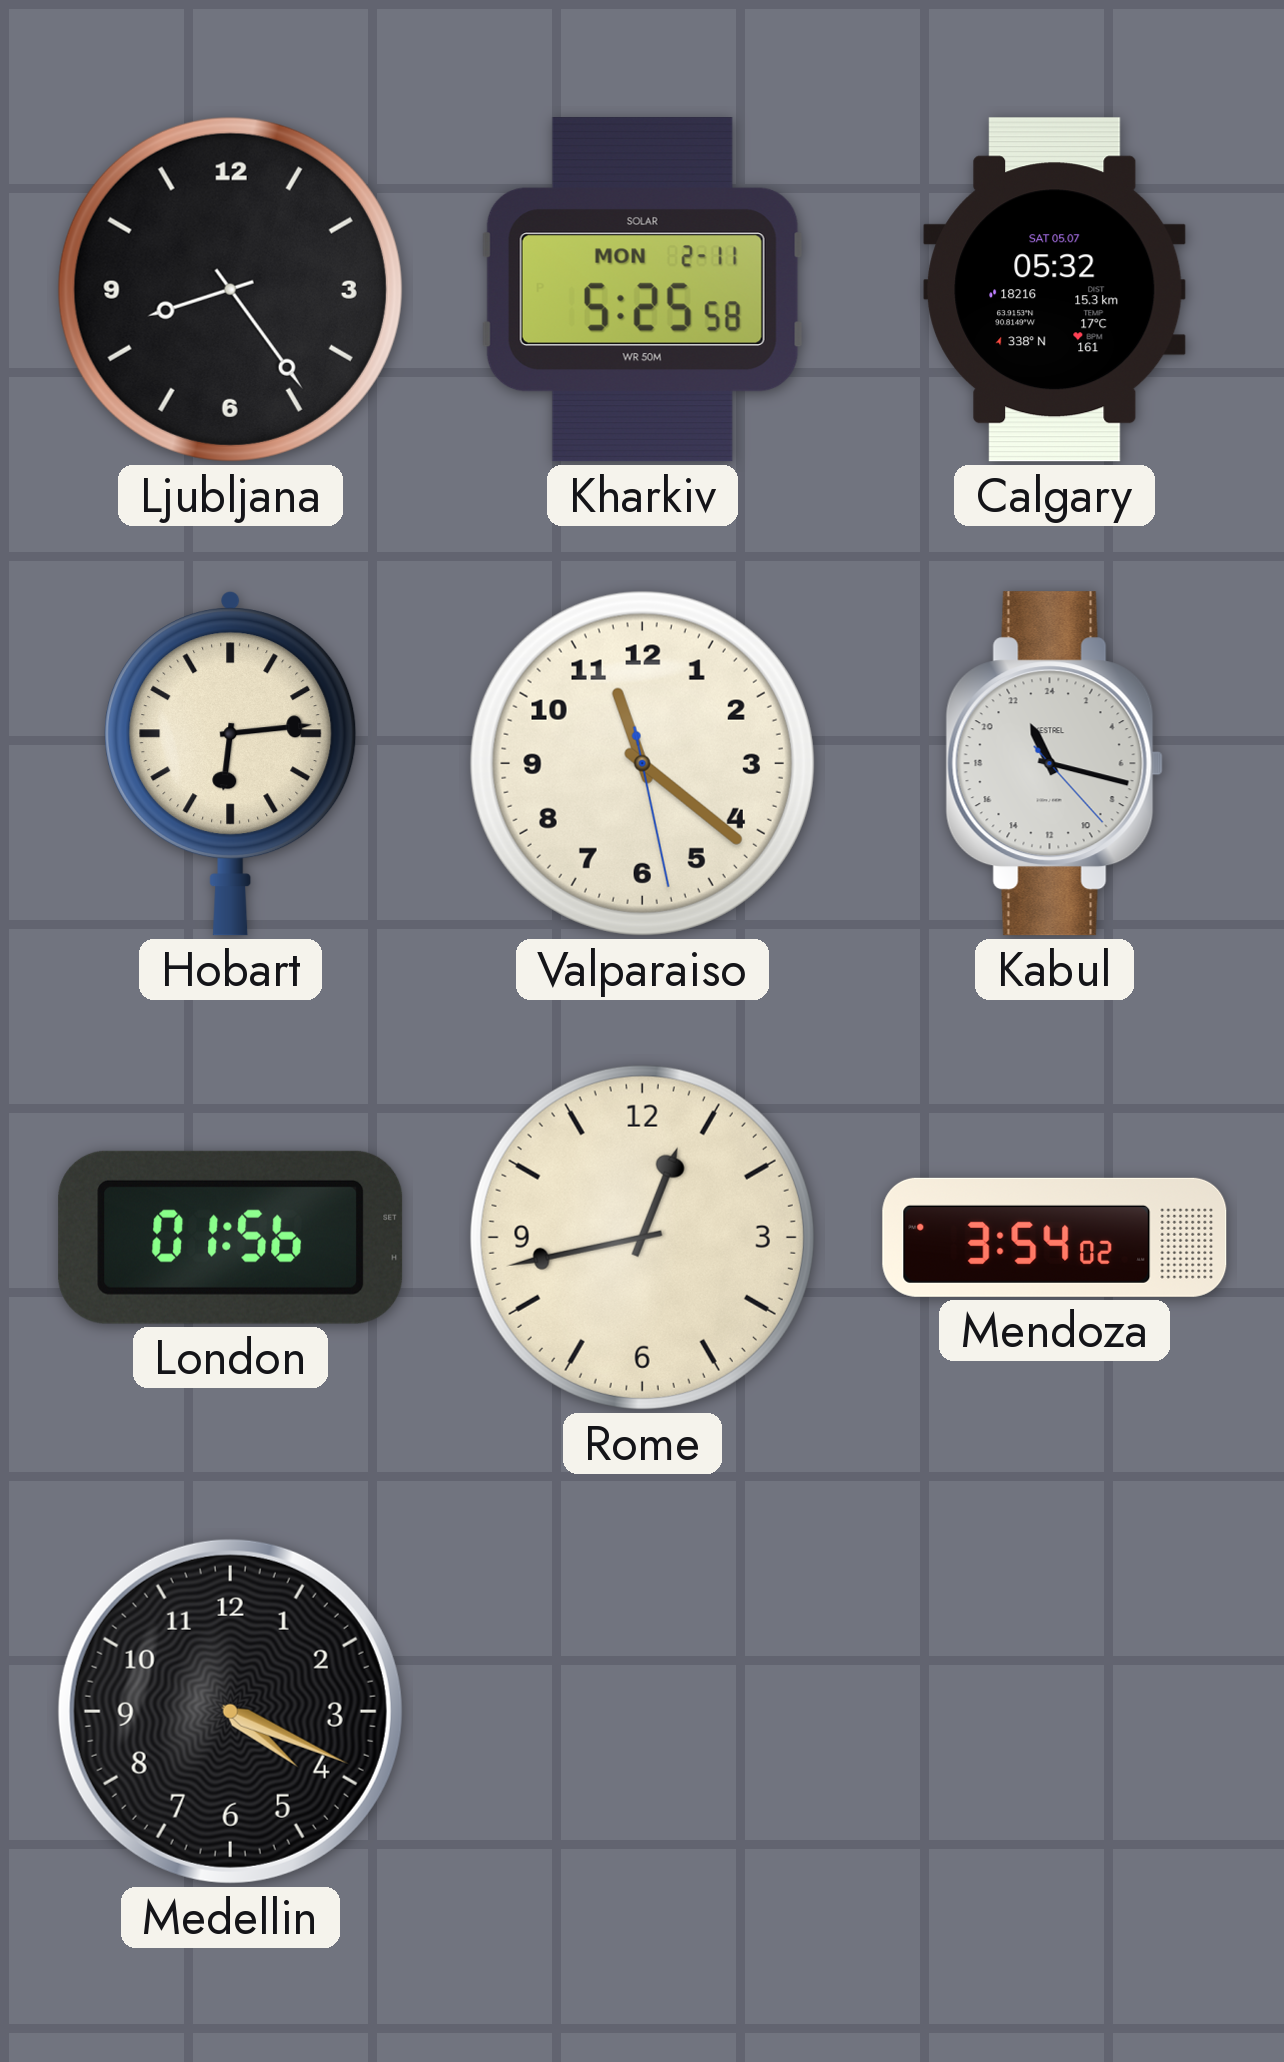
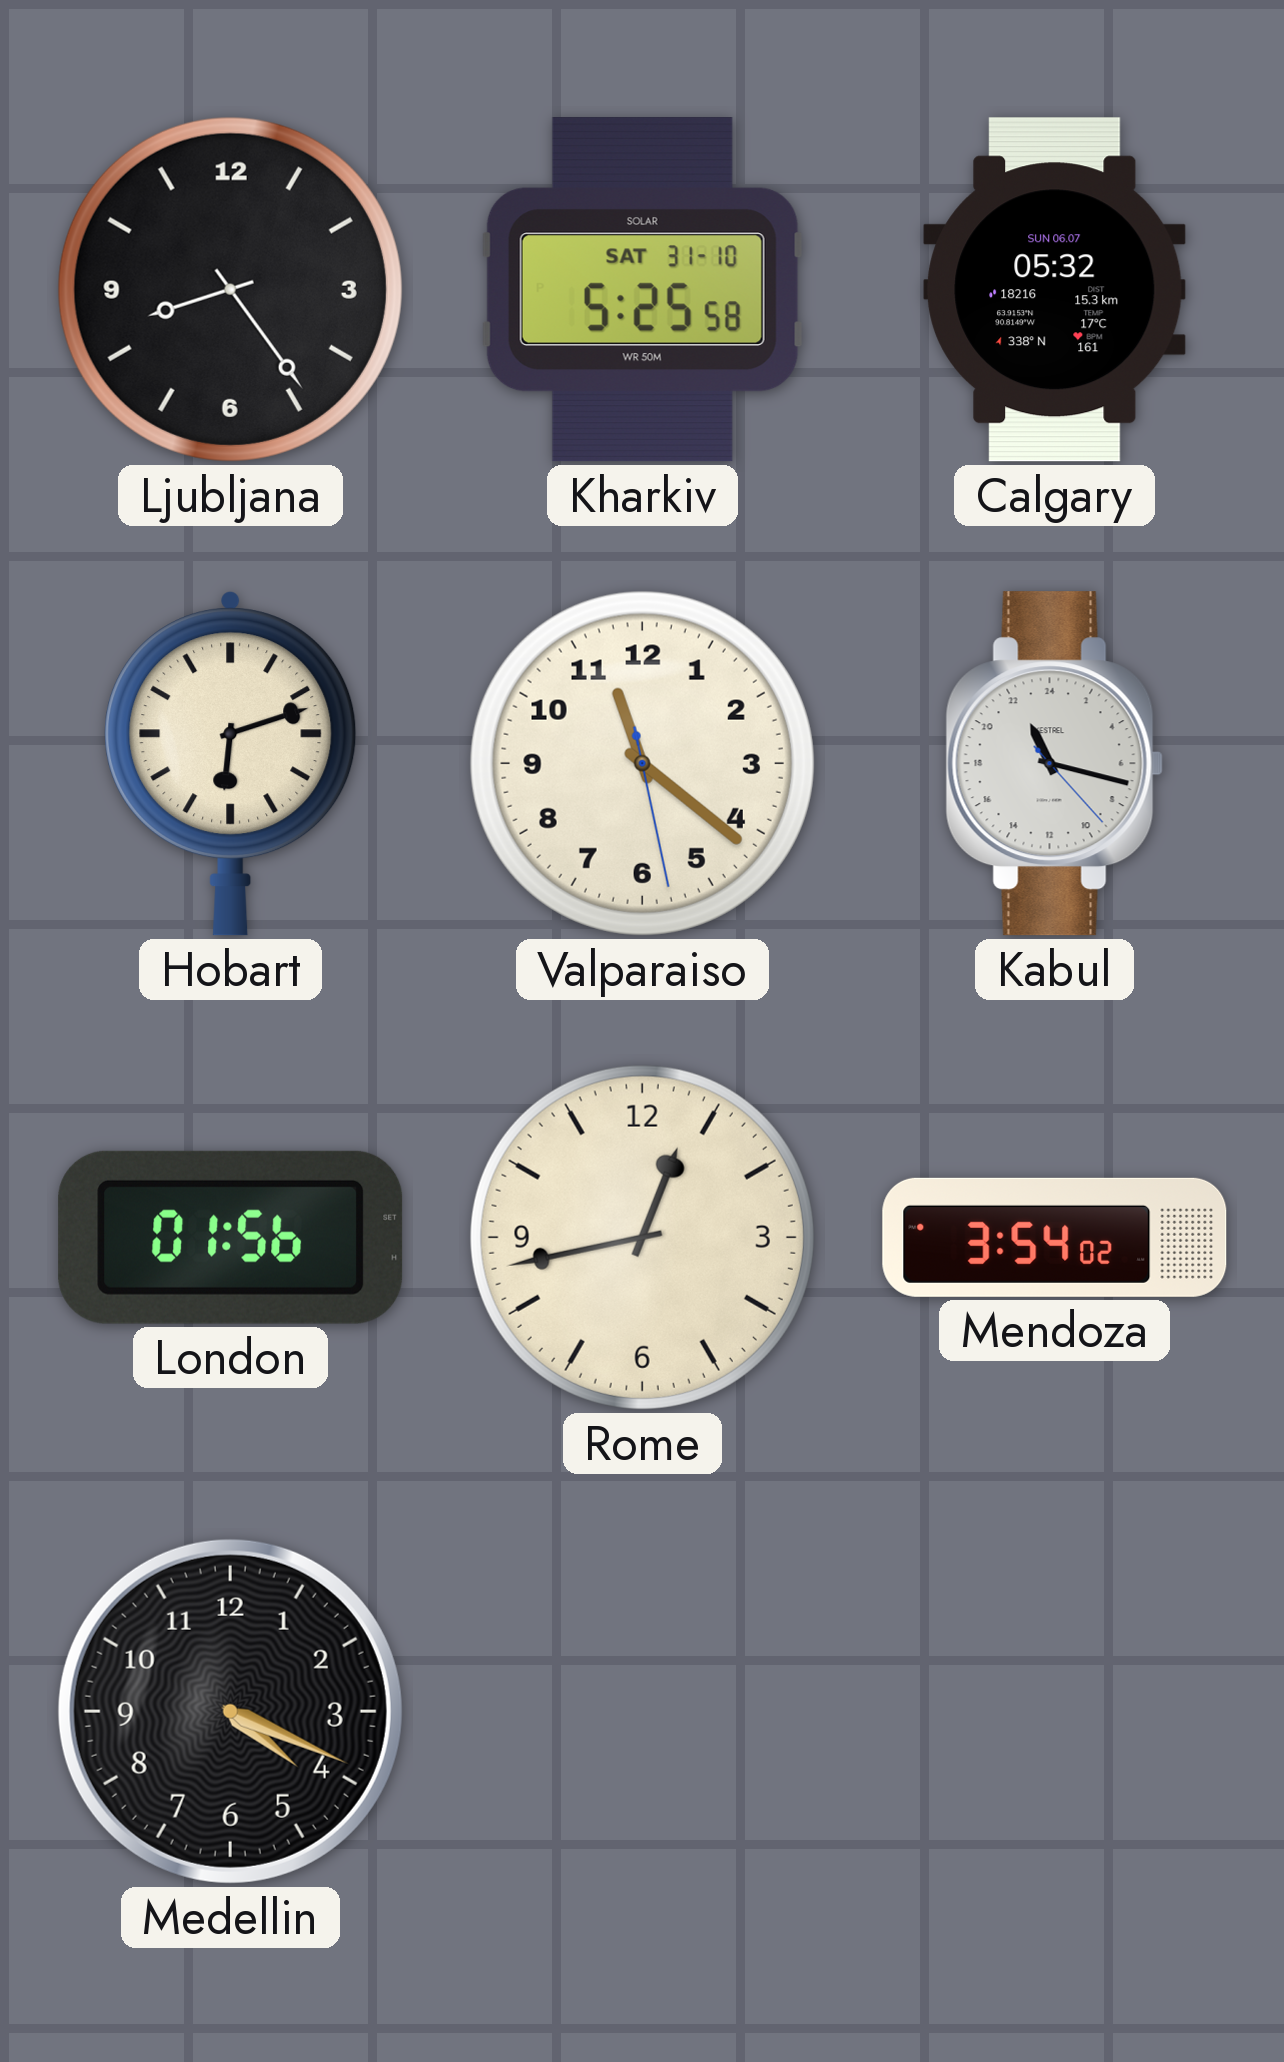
Kharkiv date: MON 2-11 -> SAT 31-10 (642, 290)
Calgary date: SAT 05.07 -> SUN 06.07 (1055, 290)
Hobart: 6:14 -> 6:12 (231, 764)
